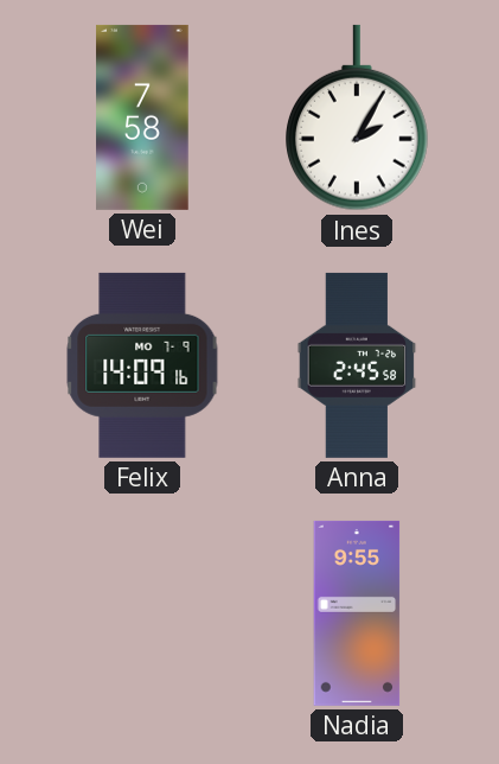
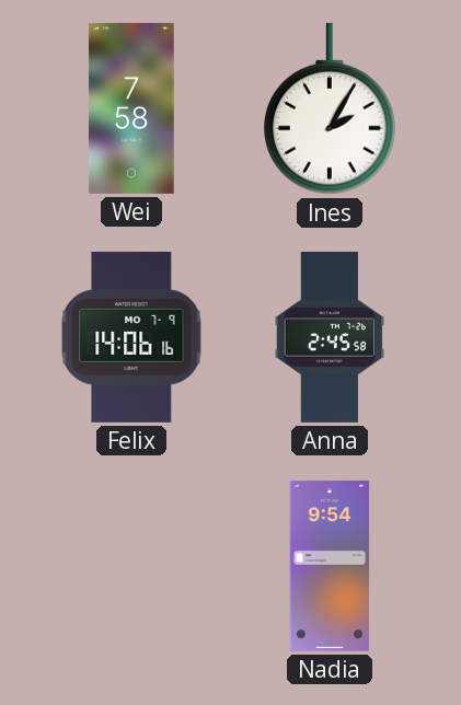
Felix: 14:09 -> 14:06 (131, 337)
Nadia: 9:55 -> 9:54 (330, 566)
